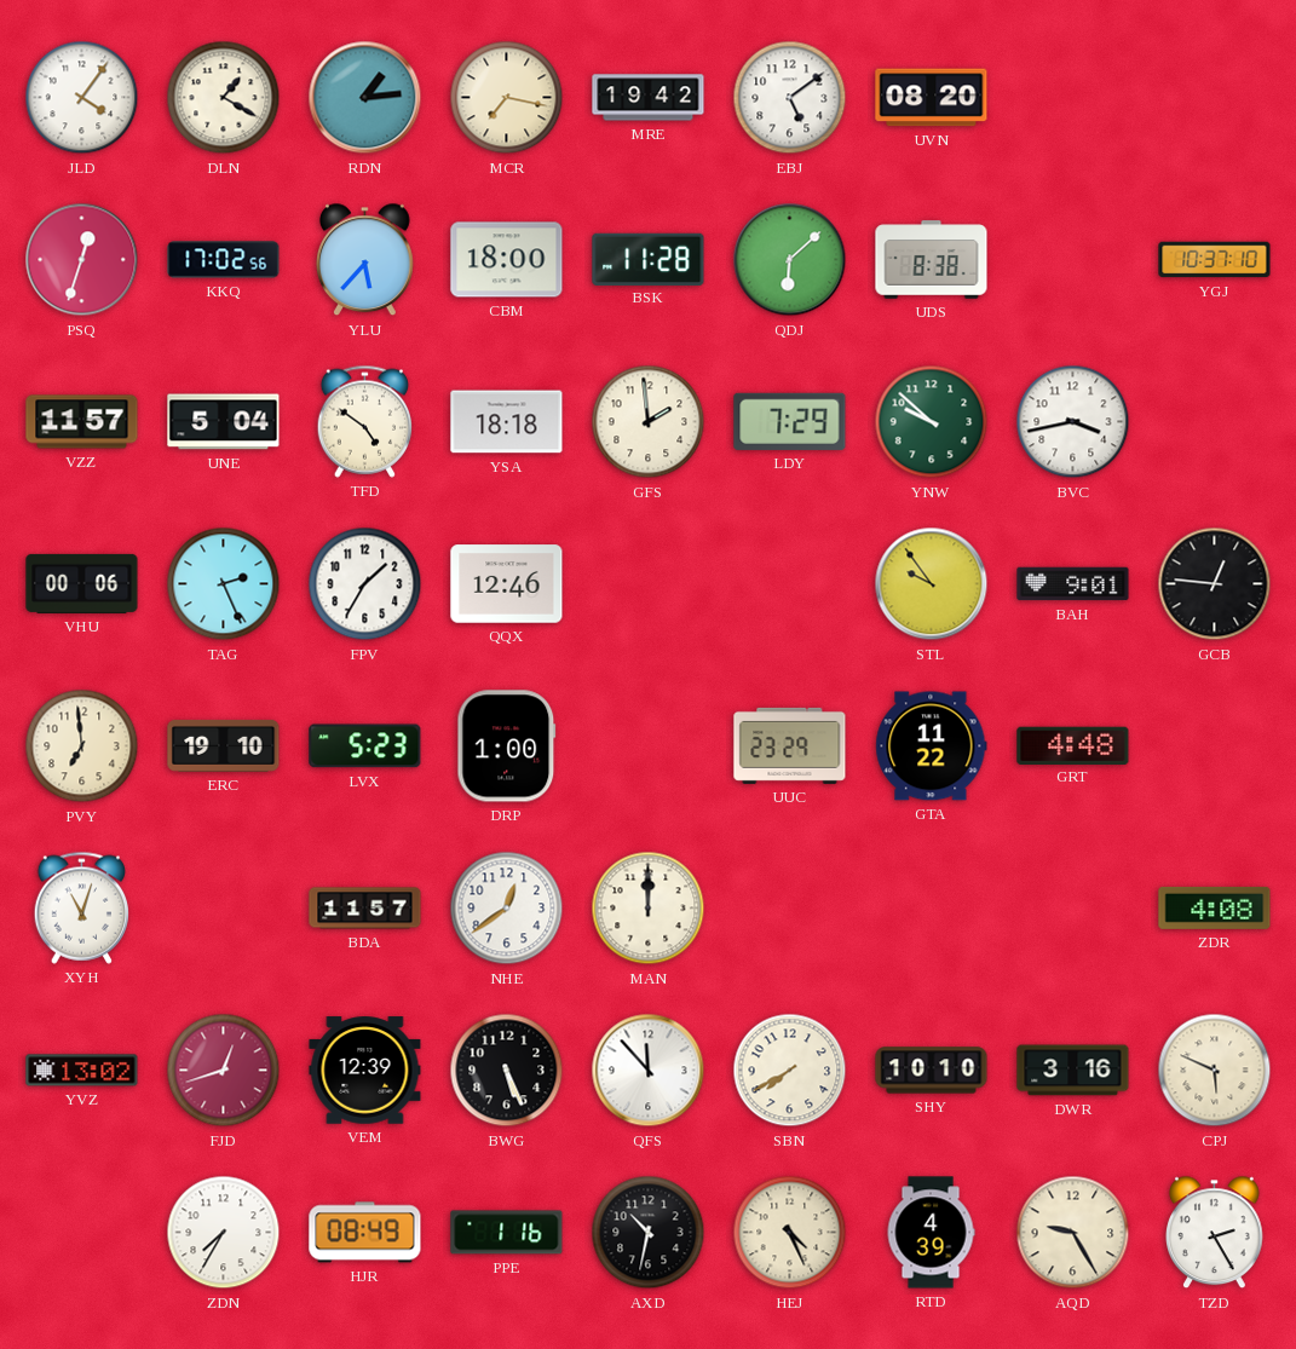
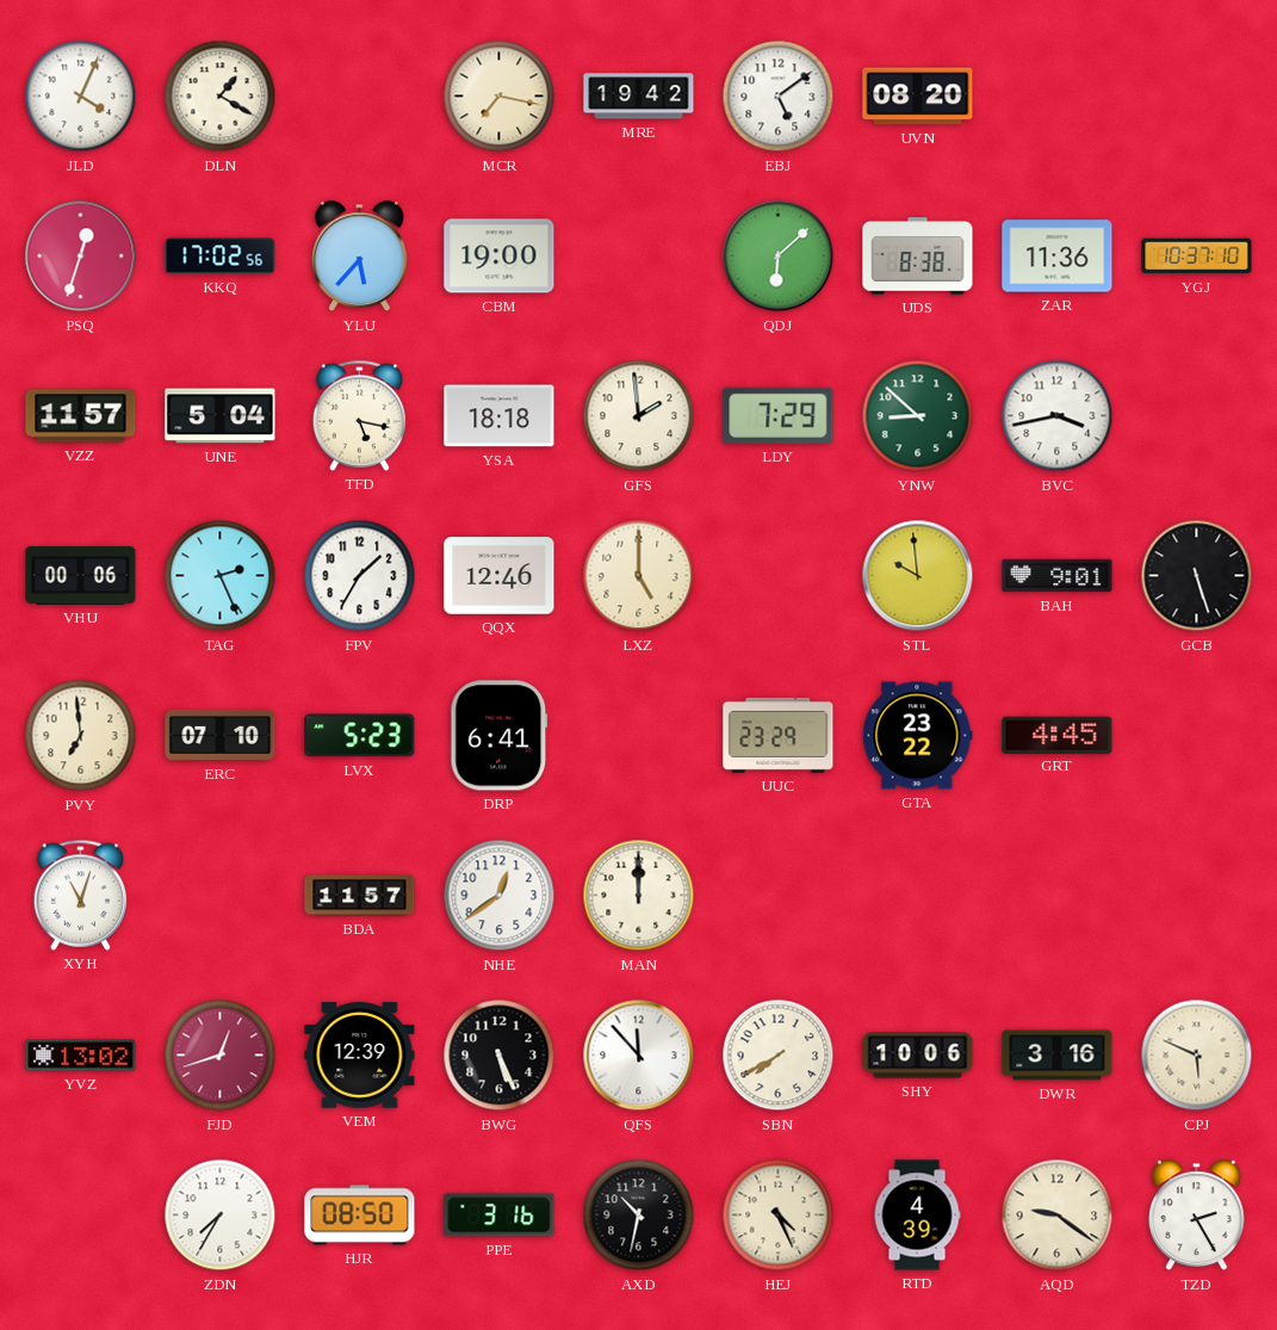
JLD: 4:06 -> 4:04 (81, 97)
RDN: 1:14 -> none (365, 98)
CBM: 18:00 -> 19:00 (500, 256)
BSK: 11:28 -> none (649, 259)
ZAR: none -> 11:36 (1058, 256)
TFD: 4:51 -> 5:17 (359, 415)
YNW: 9:52 -> 8:52 (918, 416)
LXZ: none -> 5:00 (639, 576)
STL: 9:54 -> 9:59 (918, 576)
GCB: 12:46 -> 5:27 (1197, 576)
ERC: 19:10 -> 07:10 (221, 735)
DRP: 1:00 -> 6:41 (500, 736)
GTA: 11:22 -> 23:22 (918, 736)
GRT: 4:48 -> 4:45 (1058, 735)
ZDR: 4:08 -> none (1215, 907)
SHY: 10:10 -> 10:06 (918, 1056)
HJR: 08:49 -> 08:50 (360, 1215)
PPE: 1:16 -> 3:16 (500, 1215)
AQD: 9:25 -> 9:21 (1058, 1215)
